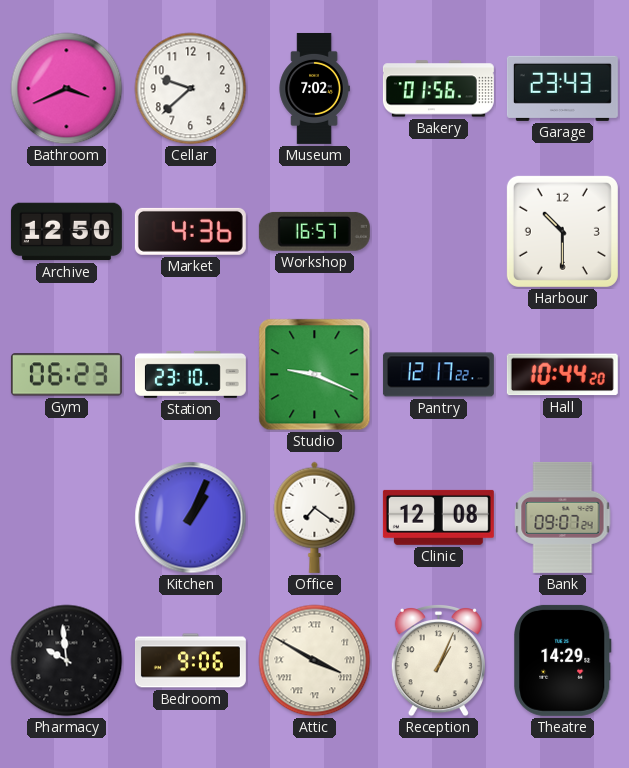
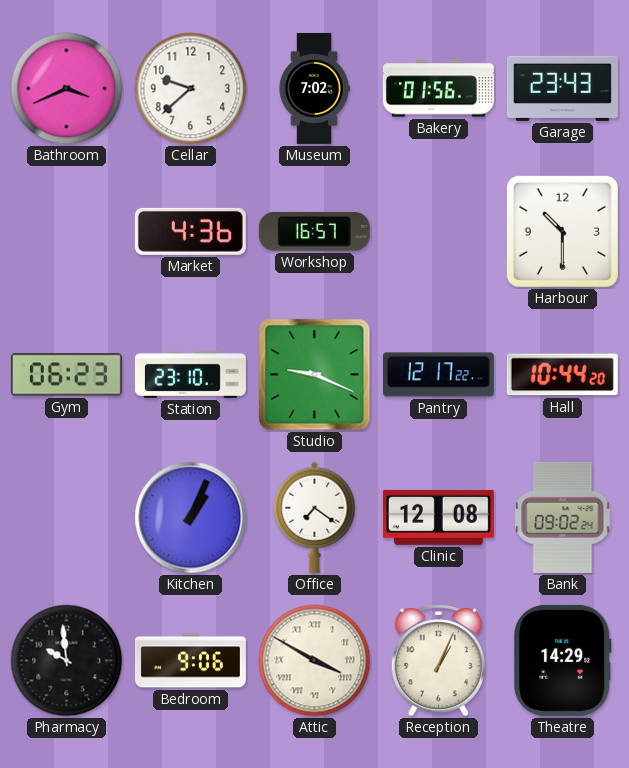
Archive: 12:50 -> none (66, 232)
Bank: 09:07 -> 09:02 (563, 517)
